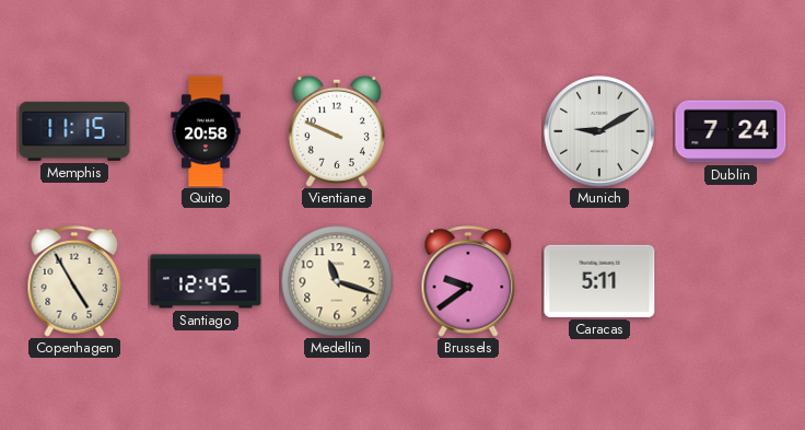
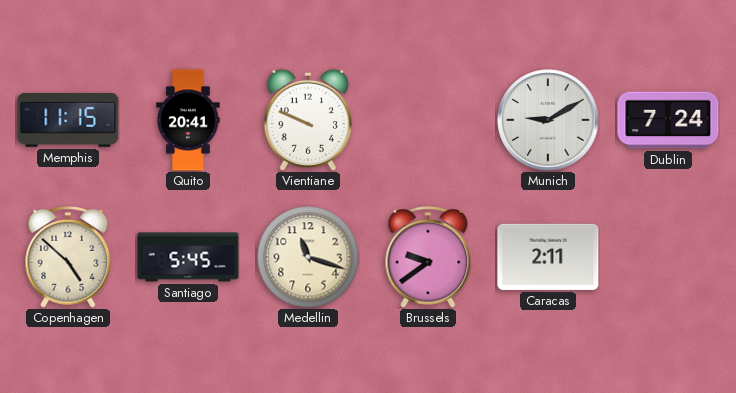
Quito: 20:58 -> 20:41 (188, 120)
Copenhagen: 4:55 -> 4:52 (68, 258)
Santiago: 12:45 -> 5:45 (188, 257)
Caracas: 5:11 -> 2:11 (548, 257)
